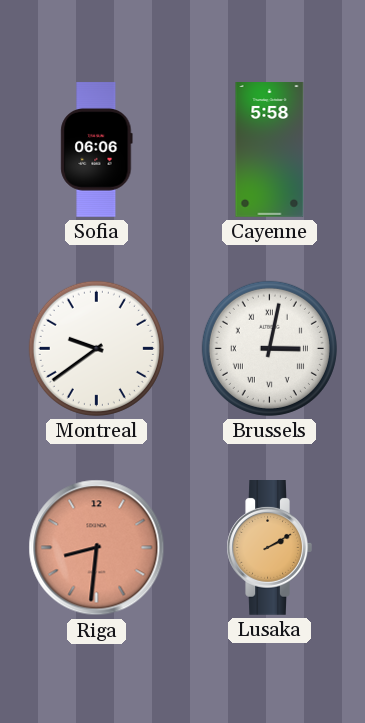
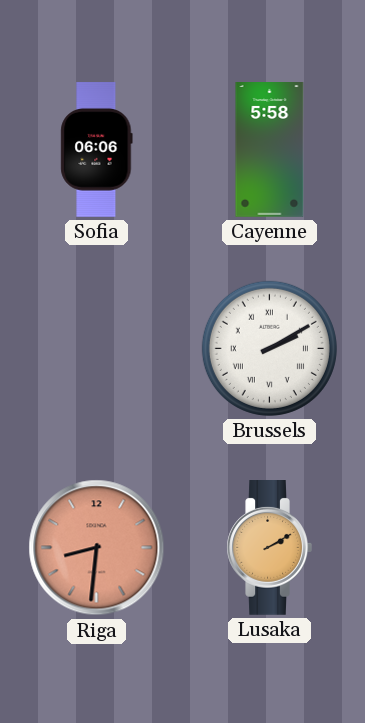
Montreal: 9:39 -> none (96, 348)
Brussels: 3:02 -> 2:10 (269, 348)
